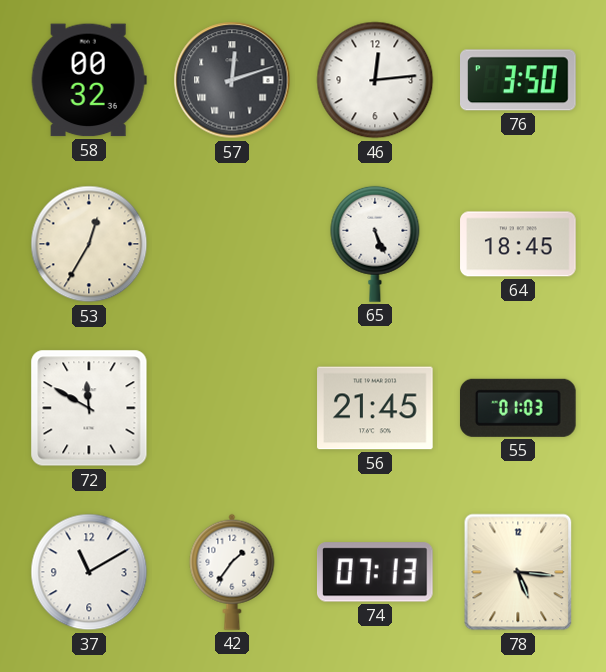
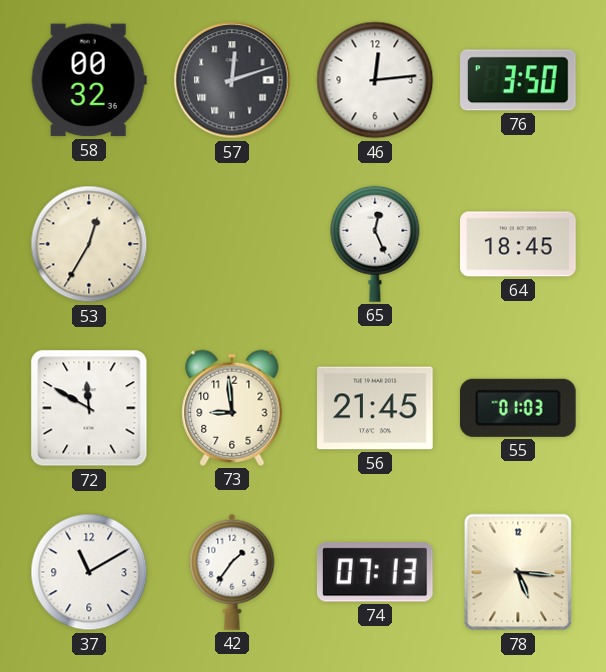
65: 5:26 -> 12:26 (375, 244)
73: none -> 8:59 (232, 408)
